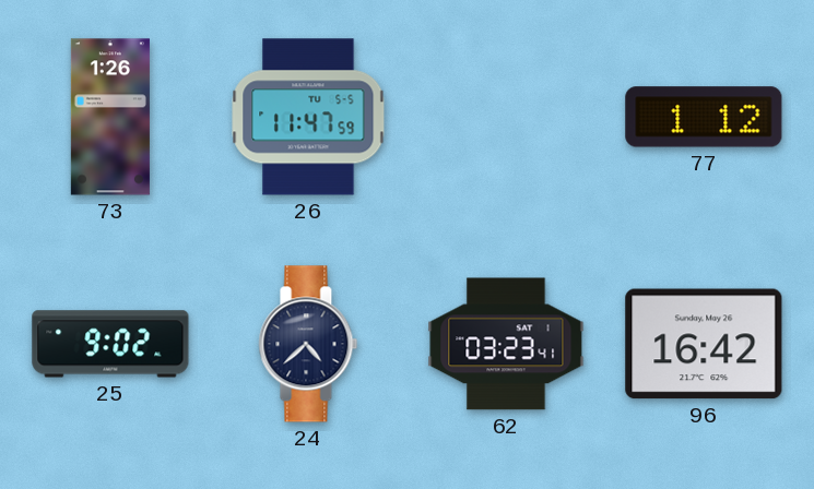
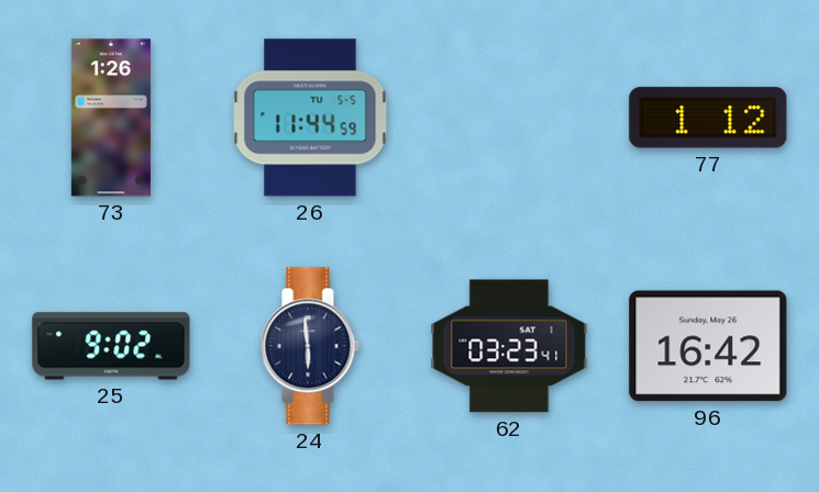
26: 11:47 -> 11:44 (310, 118)
24: 4:38 -> 5:59 (310, 346)
